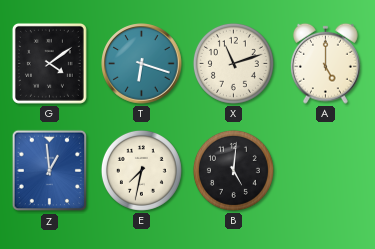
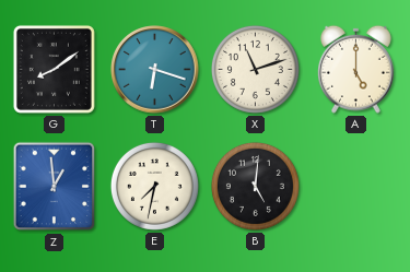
G: 4:09 -> 8:09 (54, 69)
